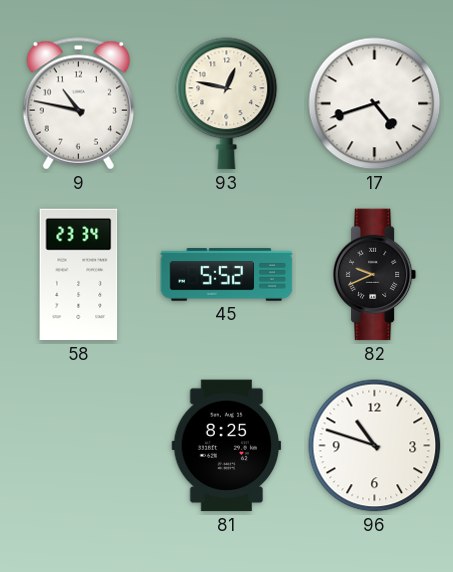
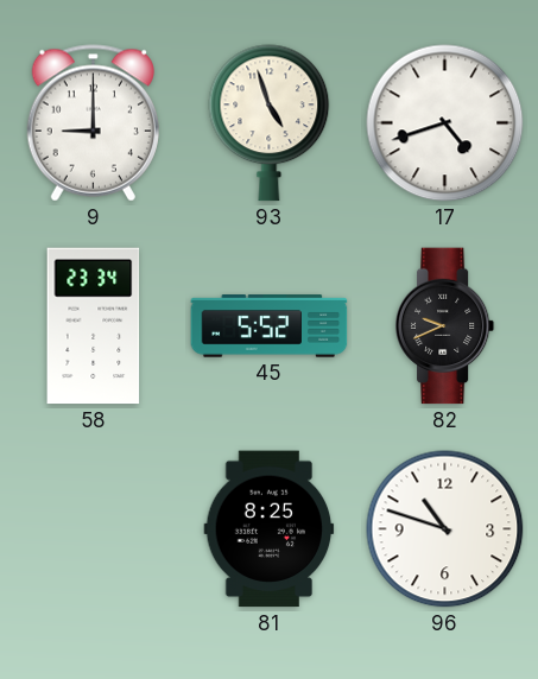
9: 10:47 -> 9:00 (93, 123)
93: 12:47 -> 4:57 (270, 123)
